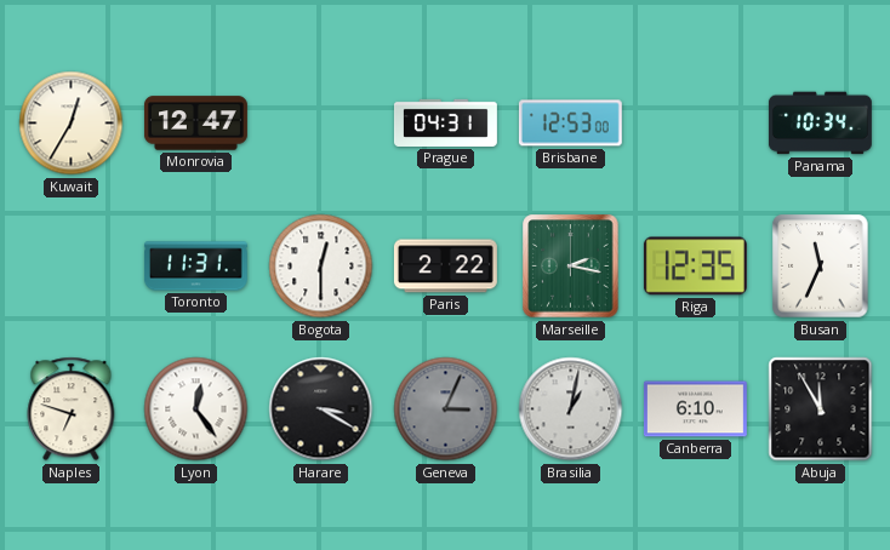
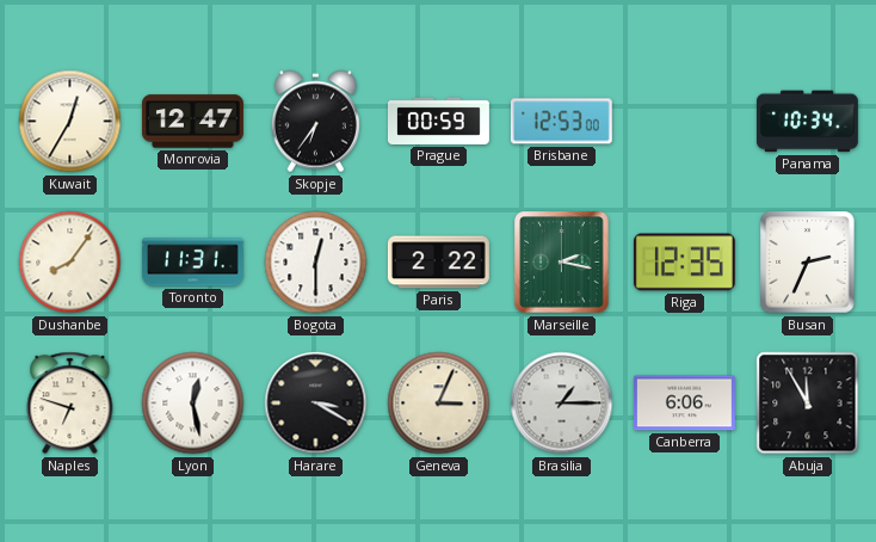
Skopje: none -> 6:36 (315, 122)
Prague: 04:31 -> 00:59 (439, 121)
Dushanbe: none -> 8:06 (70, 263)
Busan: 11:34 -> 2:34 (808, 263)
Lyon: 12:24 -> 12:28 (193, 404)
Geneva dial: grey -> cream (439, 404)
Brasilia: 1:02 -> 1:15 (562, 404)
Canberra: 6:10 -> 6:06 (684, 404)
